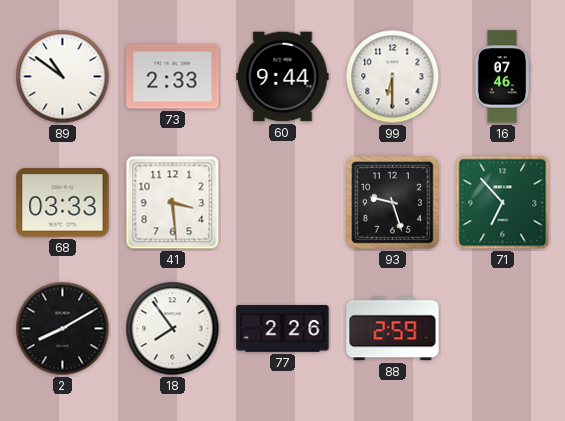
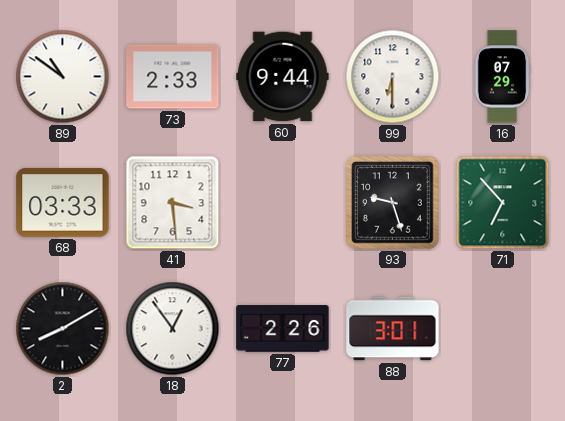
16: 07:46 -> 07:29 (502, 77)
18: 7:54 -> 12:54 (173, 329)
88: 2:59 -> 3:01 (393, 329)
